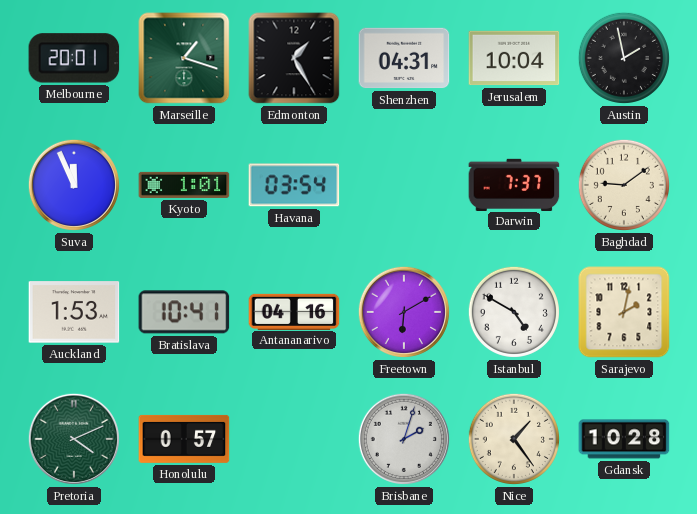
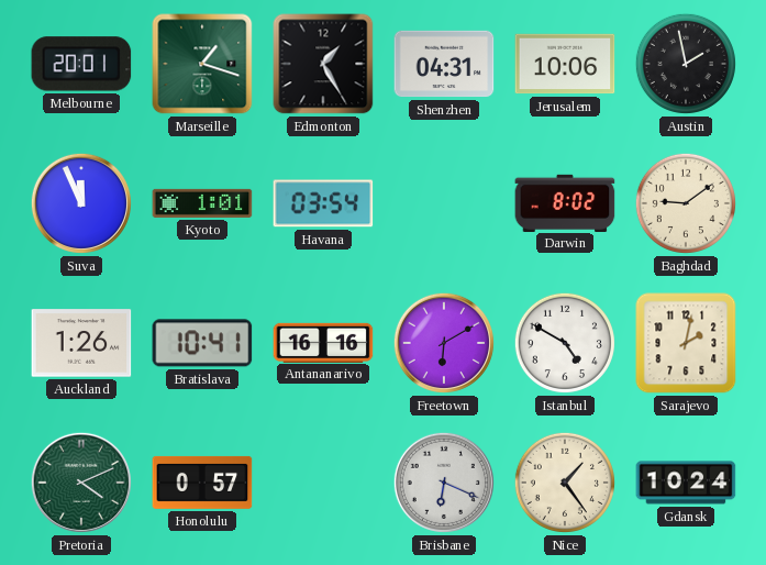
Jerusalem: 10:04 -> 10:06 (565, 64)
Darwin: 7:37 -> 8:02 (565, 202)
Auckland: 1:53 -> 1:26 (81, 343)
Antananarivo: 04:16 -> 16:16 (323, 342)
Brisbane: 2:03 -> 6:19 (444, 483)
Gdansk: 10:28 -> 10:24 (686, 483)
